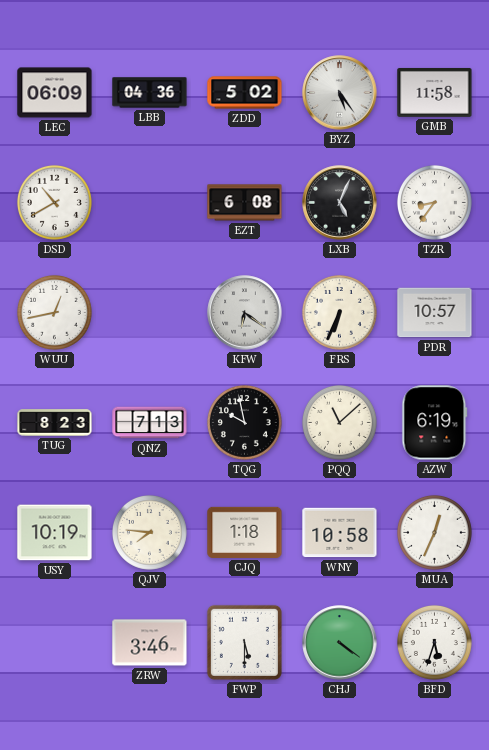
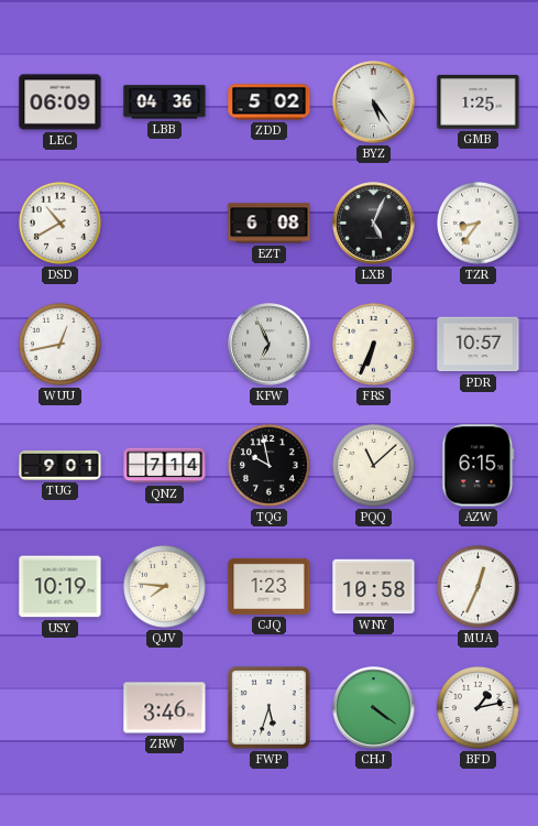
GMB: 11:58 -> 1:25 (479, 101)
KFW: 6:21 -> 6:56 (270, 345)
TUG: 8:23 -> 9:01 (61, 466)
QNZ: 7:13 -> 7:14 (165, 466)
AZW: 6:19 -> 6:15 (479, 466)
CJQ: 1:18 -> 1:23 (270, 586)
FWP: 5:30 -> 5:33 (268, 707)
BFD: 5:33 -> 1:13 (477, 707)
